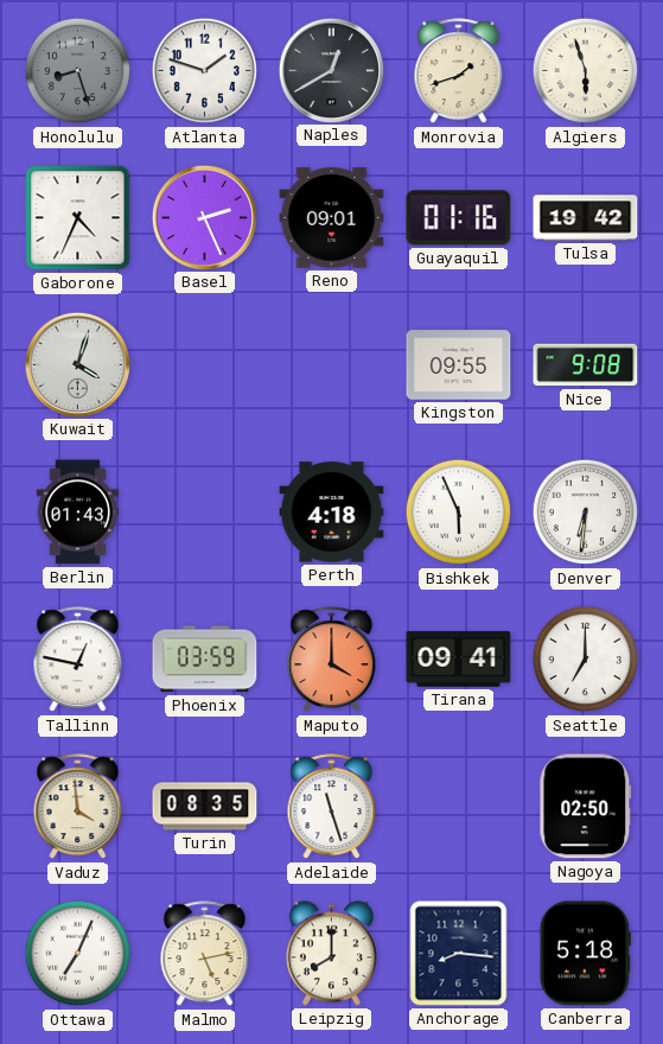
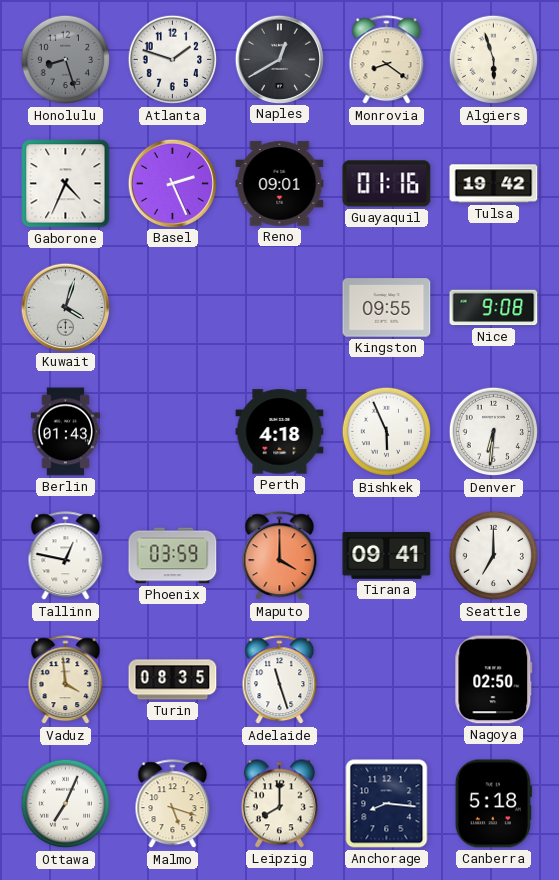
Monrovia: 1:42 -> 8:21 (387, 60)
Malmo: 5:13 -> 5:18 (173, 804)
